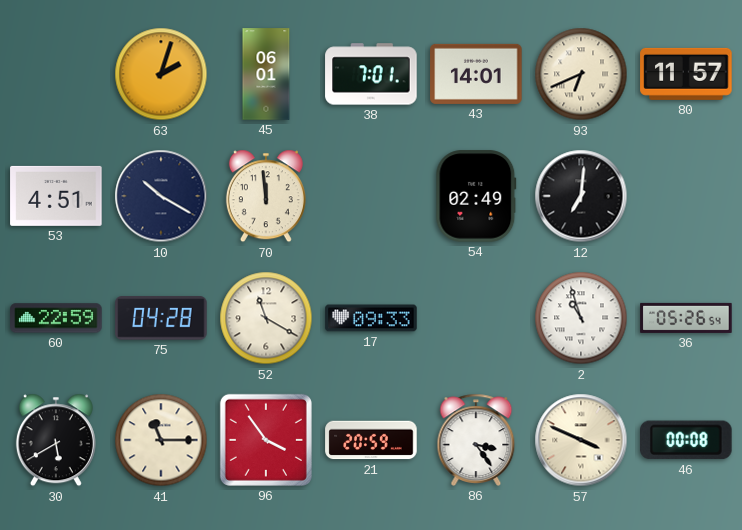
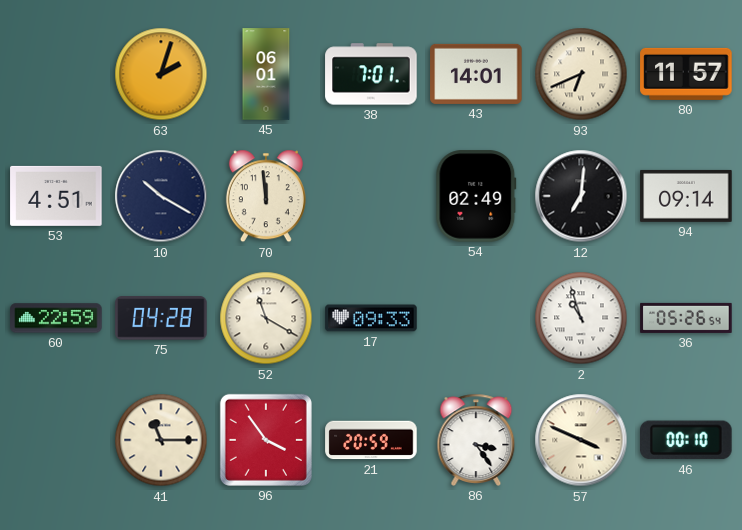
94: none -> 09:14 (686, 196)
30: 5:40 -> none (56, 440)
46: 00:08 -> 00:10 (687, 440)
